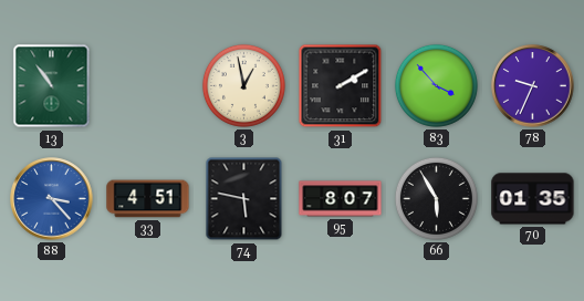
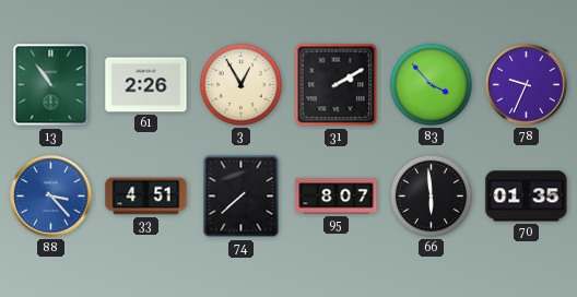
61: none -> 2:26 (146, 85)
3: 12:58 -> 12:55 (240, 84)
74: 5:47 -> 7:38 (242, 197)
66: 5:55 -> 5:59 (431, 195)
